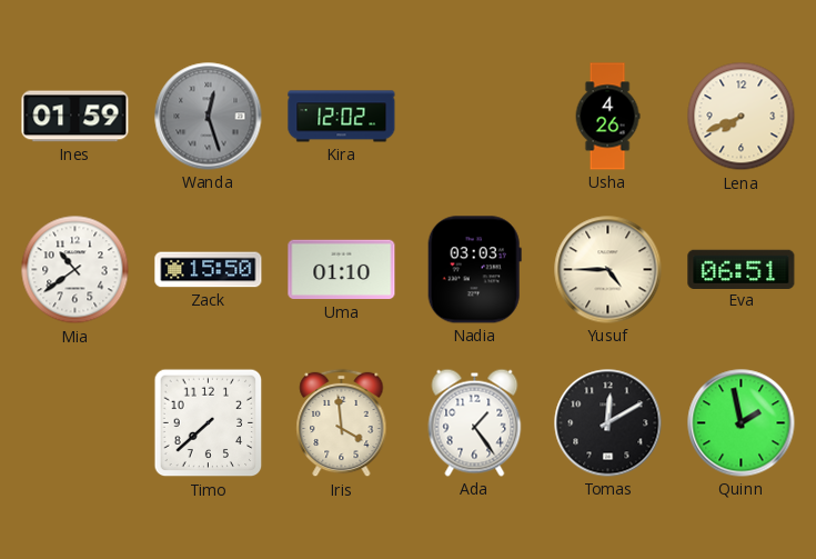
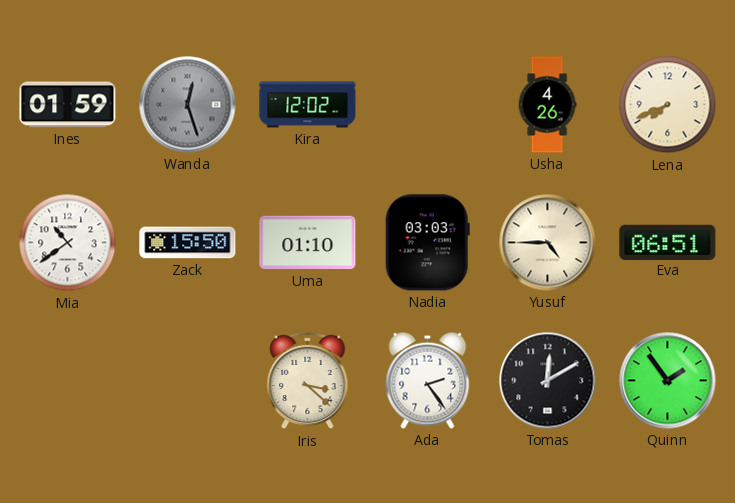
Timo: 7:38 -> none (209, 423)
Iris: 3:59 -> 3:22 (308, 381)
Ada: 1:24 -> 2:24 (428, 380)
Quinn: 1:58 -> 1:54 (668, 381)
